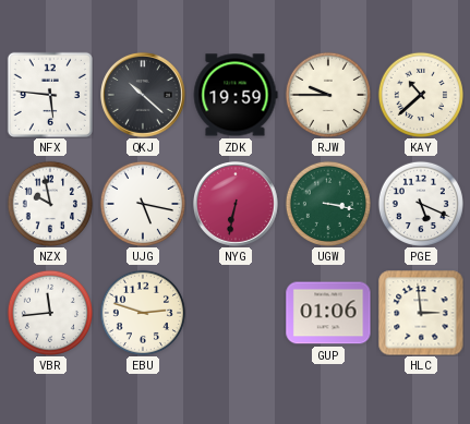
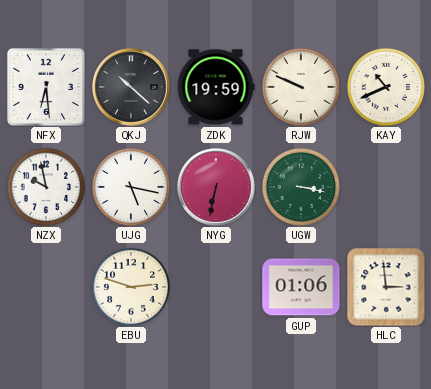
NFX: 5:46 -> 6:29 (46, 87)
RJW: 9:45 -> 9:49 (301, 87)
KAY: 10:38 -> 10:41 (386, 87)
PGE: 5:19 -> none (421, 204)
VBR: 11:44 -> none (50, 313)
